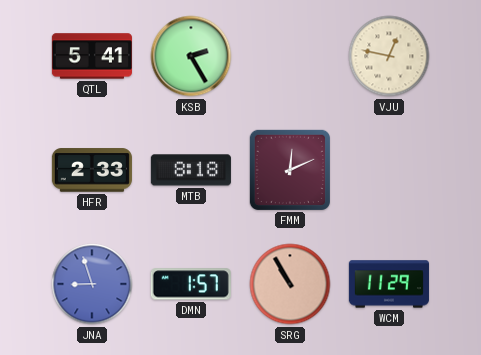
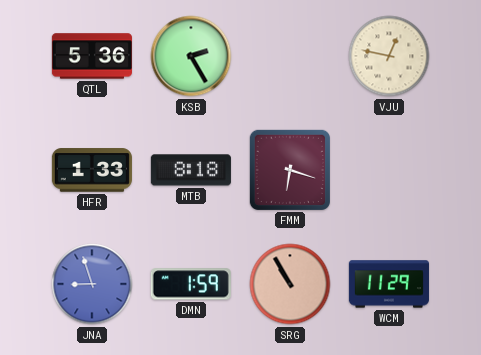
QTL: 5:41 -> 5:36 (92, 56)
HFR: 2:33 -> 1:33 (92, 170)
FMM: 12:11 -> 6:18 (290, 170)
DMN: 1:57 -> 1:59 (191, 284)
